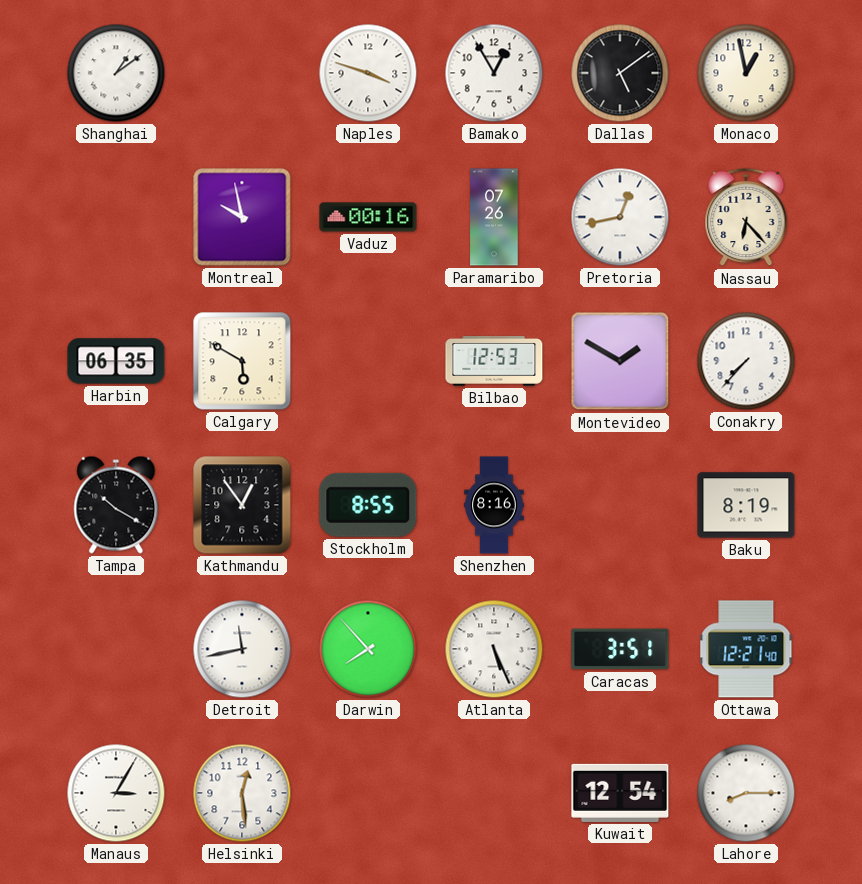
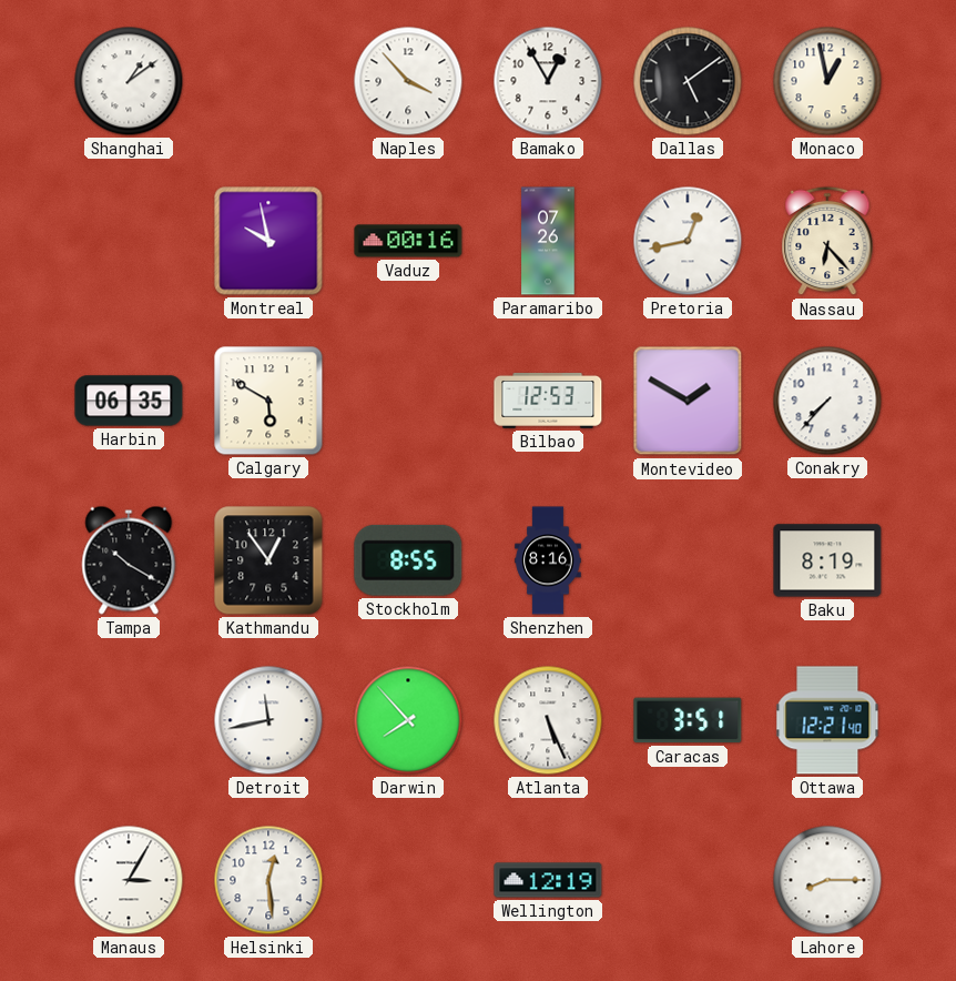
Naples: 3:48 -> 3:53 (408, 81)
Wellington: none -> 12:19 (548, 880)
Kuwait: 12:54 -> none (620, 793)
